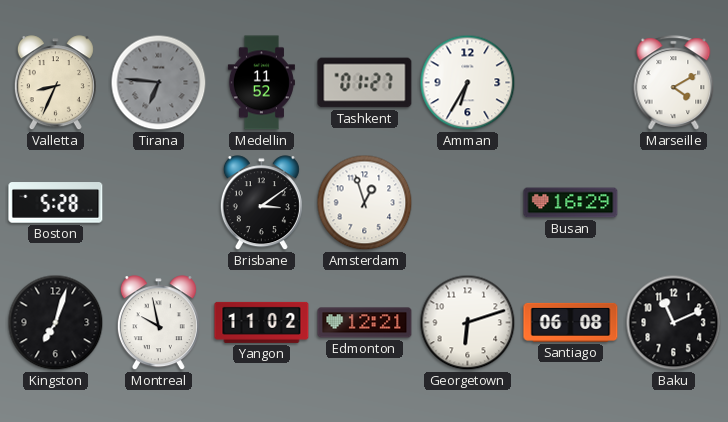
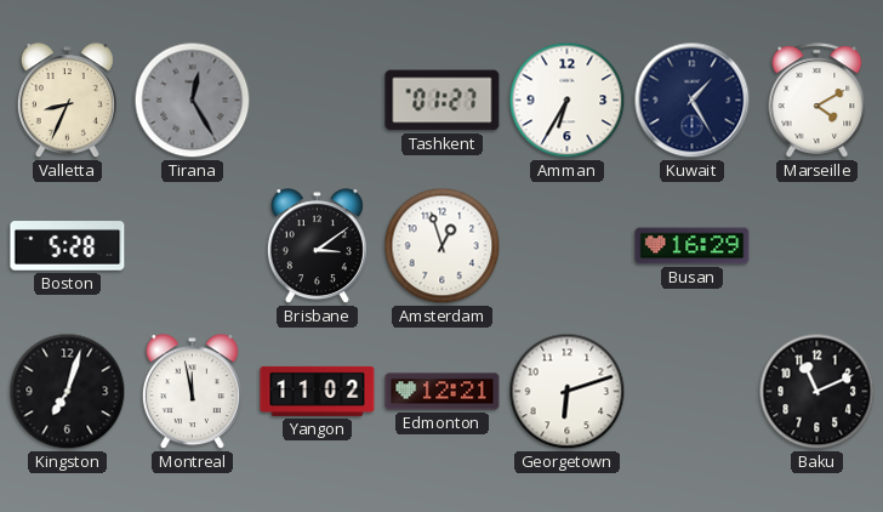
Tirana: 6:46 -> 12:25 (193, 101)
Medellin: 11:52 -> none (261, 83)
Kuwait: none -> 1:25 (693, 101)
Montreal: 9:58 -> 11:58 (192, 392)
Santiago: 06:08 -> none (571, 322)
